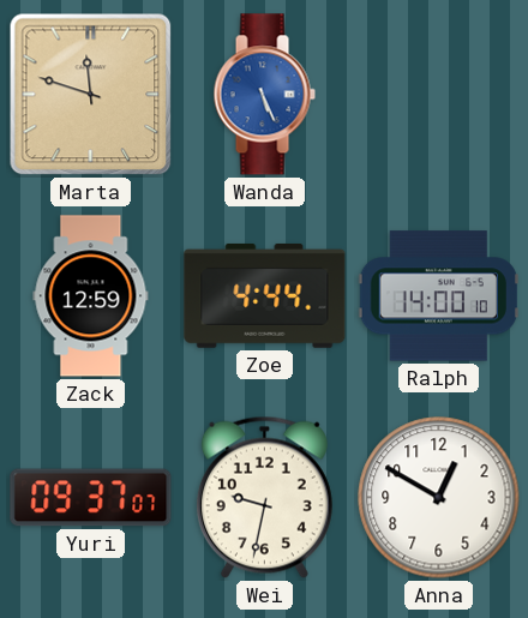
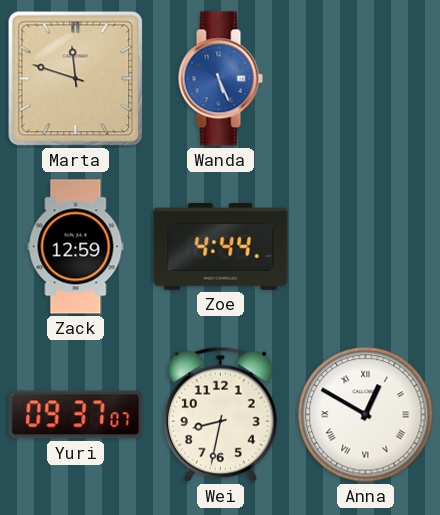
Ralph: 14:00 -> none (438, 296)
Wei: 9:32 -> 8:32 (220, 414)
Anna numerals: Arabic -> Roman (366, 415)
